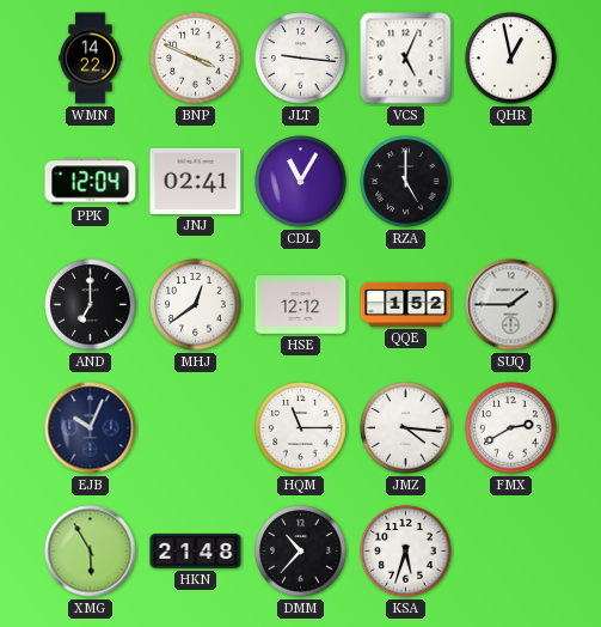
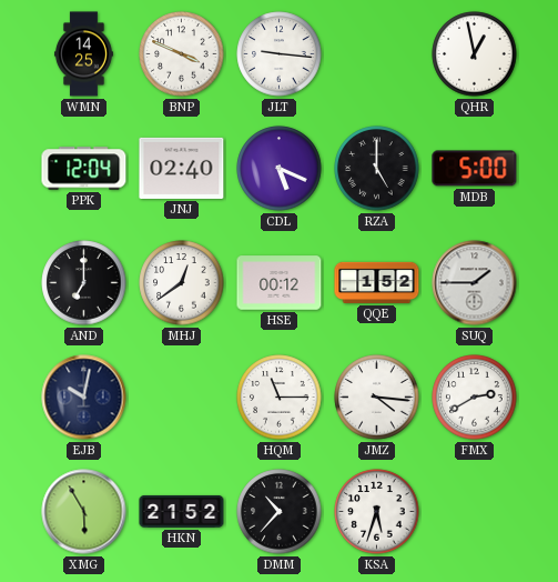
WMN: 14:22 -> 14:25 (83, 54)
VCS: 5:04 -> none (406, 59)
JNJ: 02:41 -> 02:40 (182, 168)
CDL: 11:05 -> 5:19 (280, 169)
MDB: none -> 5:00 (475, 169)
HSE: 12:12 -> 00:12 (280, 283)
EJB: 10:04 -> 10:02 (84, 398)
HKN: 21:48 -> 21:52 (182, 511)
